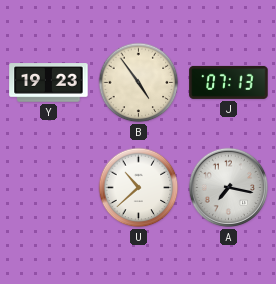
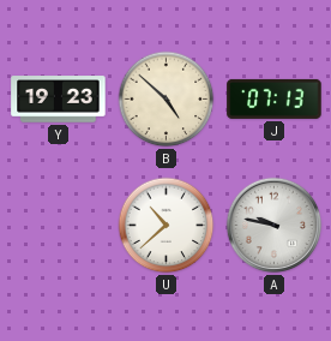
B: 4:54 -> 4:52 (167, 100)
A: 7:17 -> 9:47 (275, 226)
